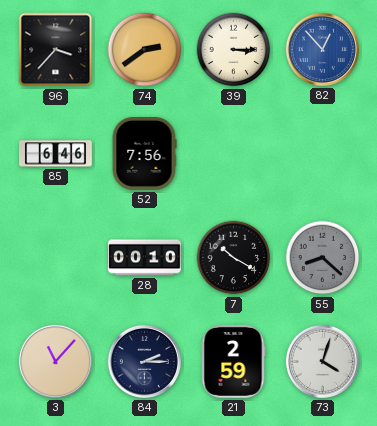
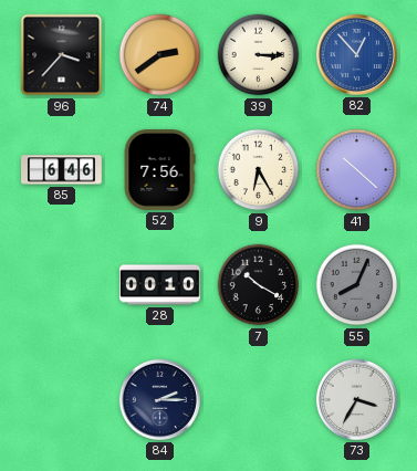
9: none -> 6:25 (259, 170)
41: none -> 10:22 (357, 170)
55: 8:22 -> 8:04 (357, 285)
3: 11:07 -> none (55, 361)
21: 2:59 -> none (233, 361)
73: 4:03 -> 3:35 (356, 399)
